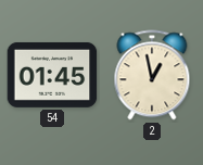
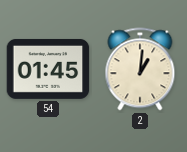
2: 12:58 -> 1:01 (140, 69)
